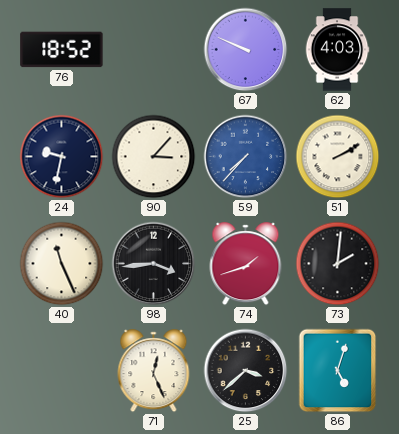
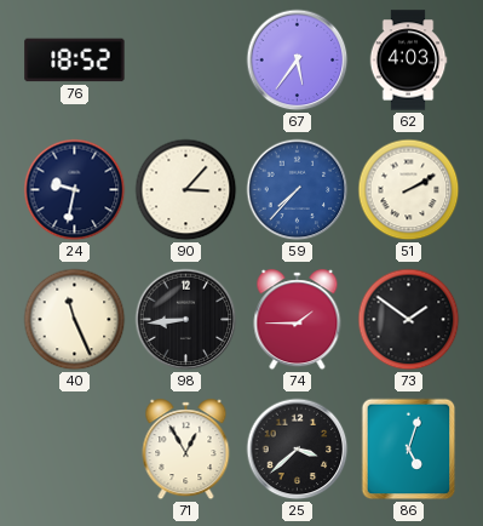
67: 9:49 -> 5:36 (298, 61)
98: 3:44 -> 8:44 (186, 320)
74: 1:42 -> 1:45 (298, 320)
73: 2:01 -> 1:51 (409, 320)
71: 12:26 -> 12:55 (186, 450)
